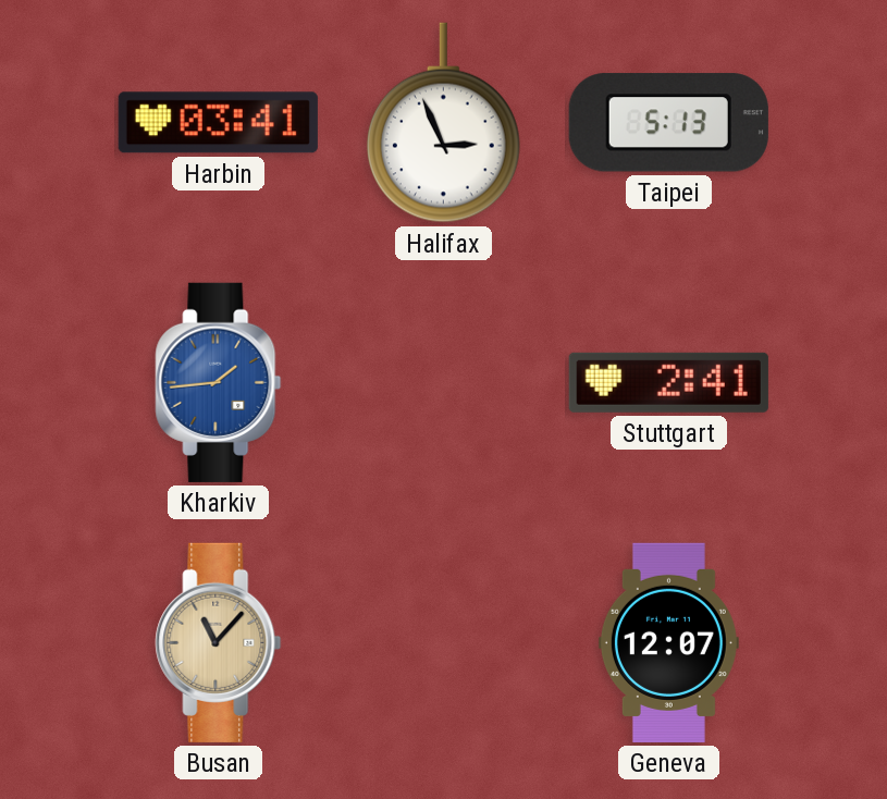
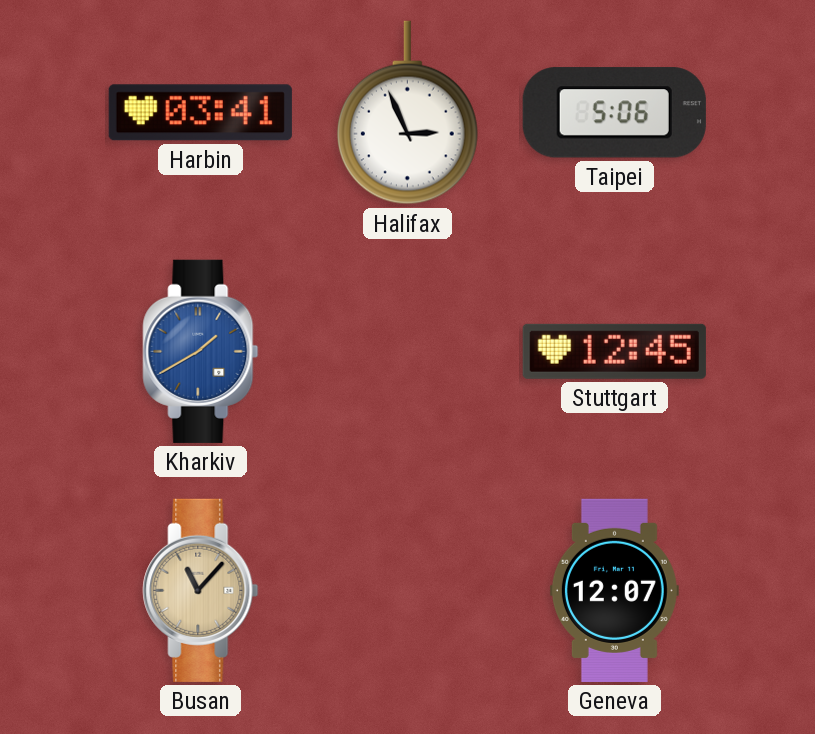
Taipei: 5:13 -> 5:06 (614, 113)
Kharkiv: 1:44 -> 1:40 (201, 351)
Stuttgart: 2:41 -> 12:45 (614, 351)
